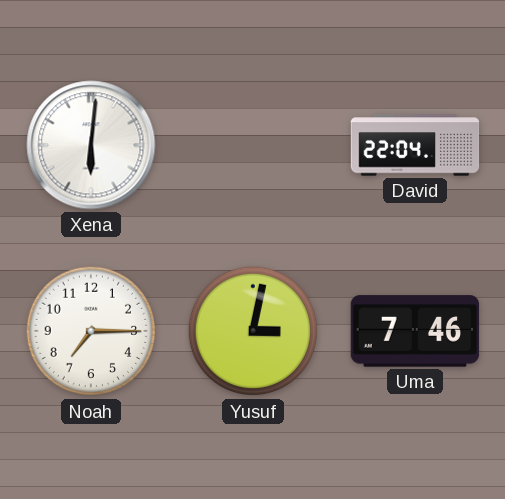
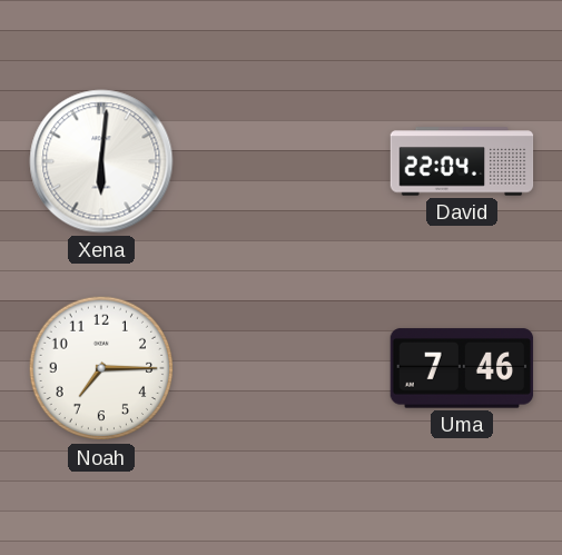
Yusuf: 3:02 -> none (253, 331)
